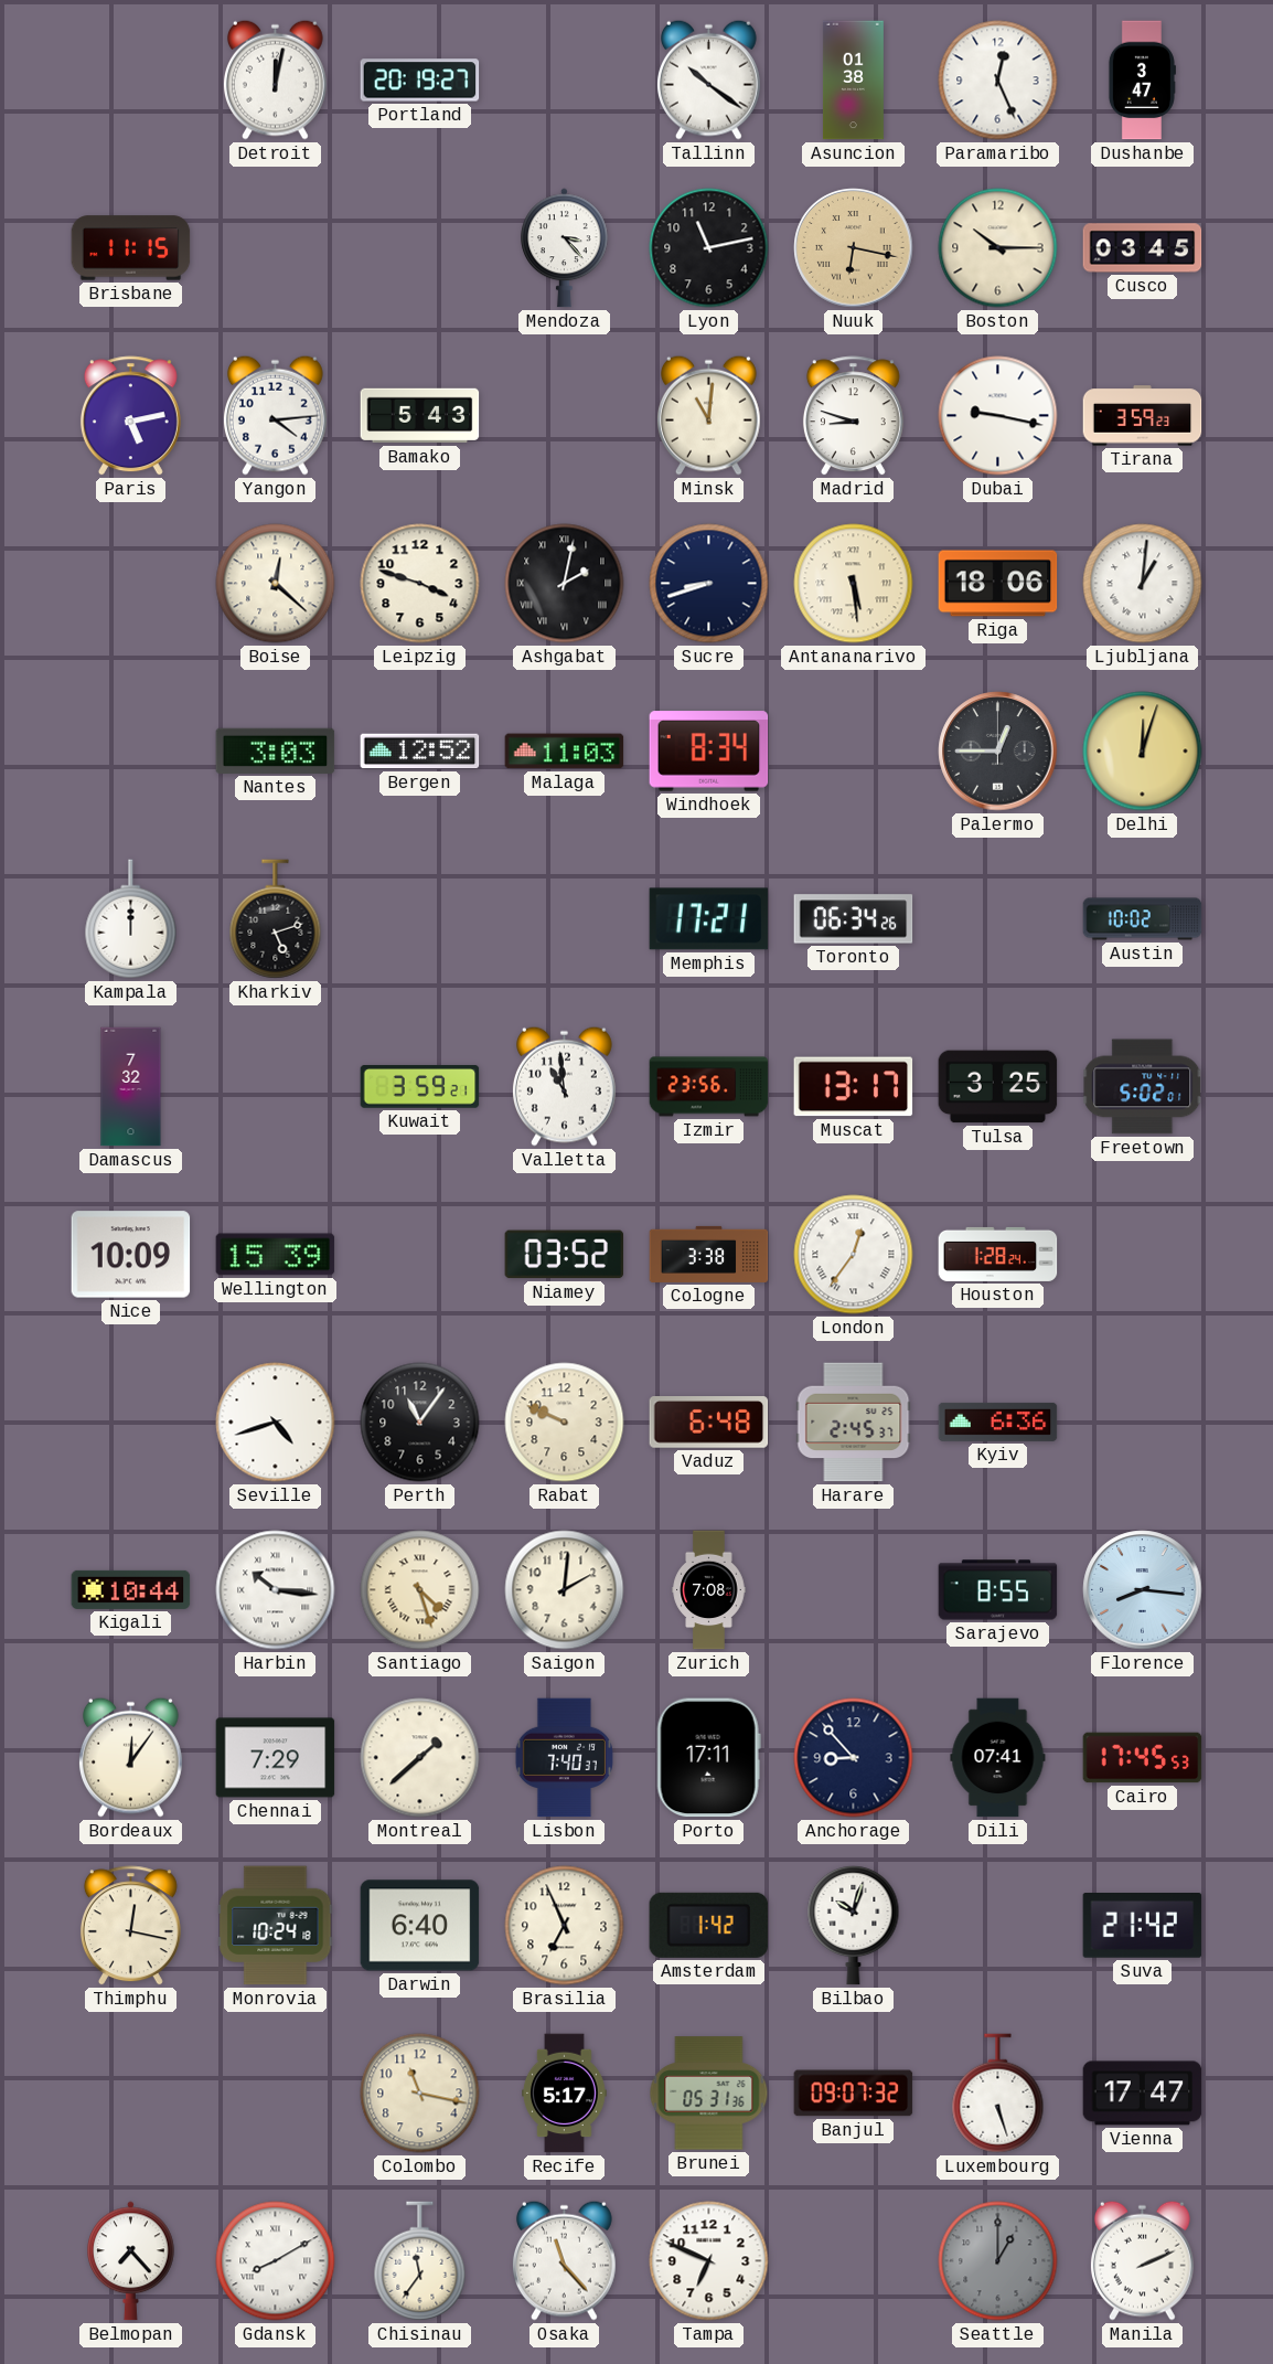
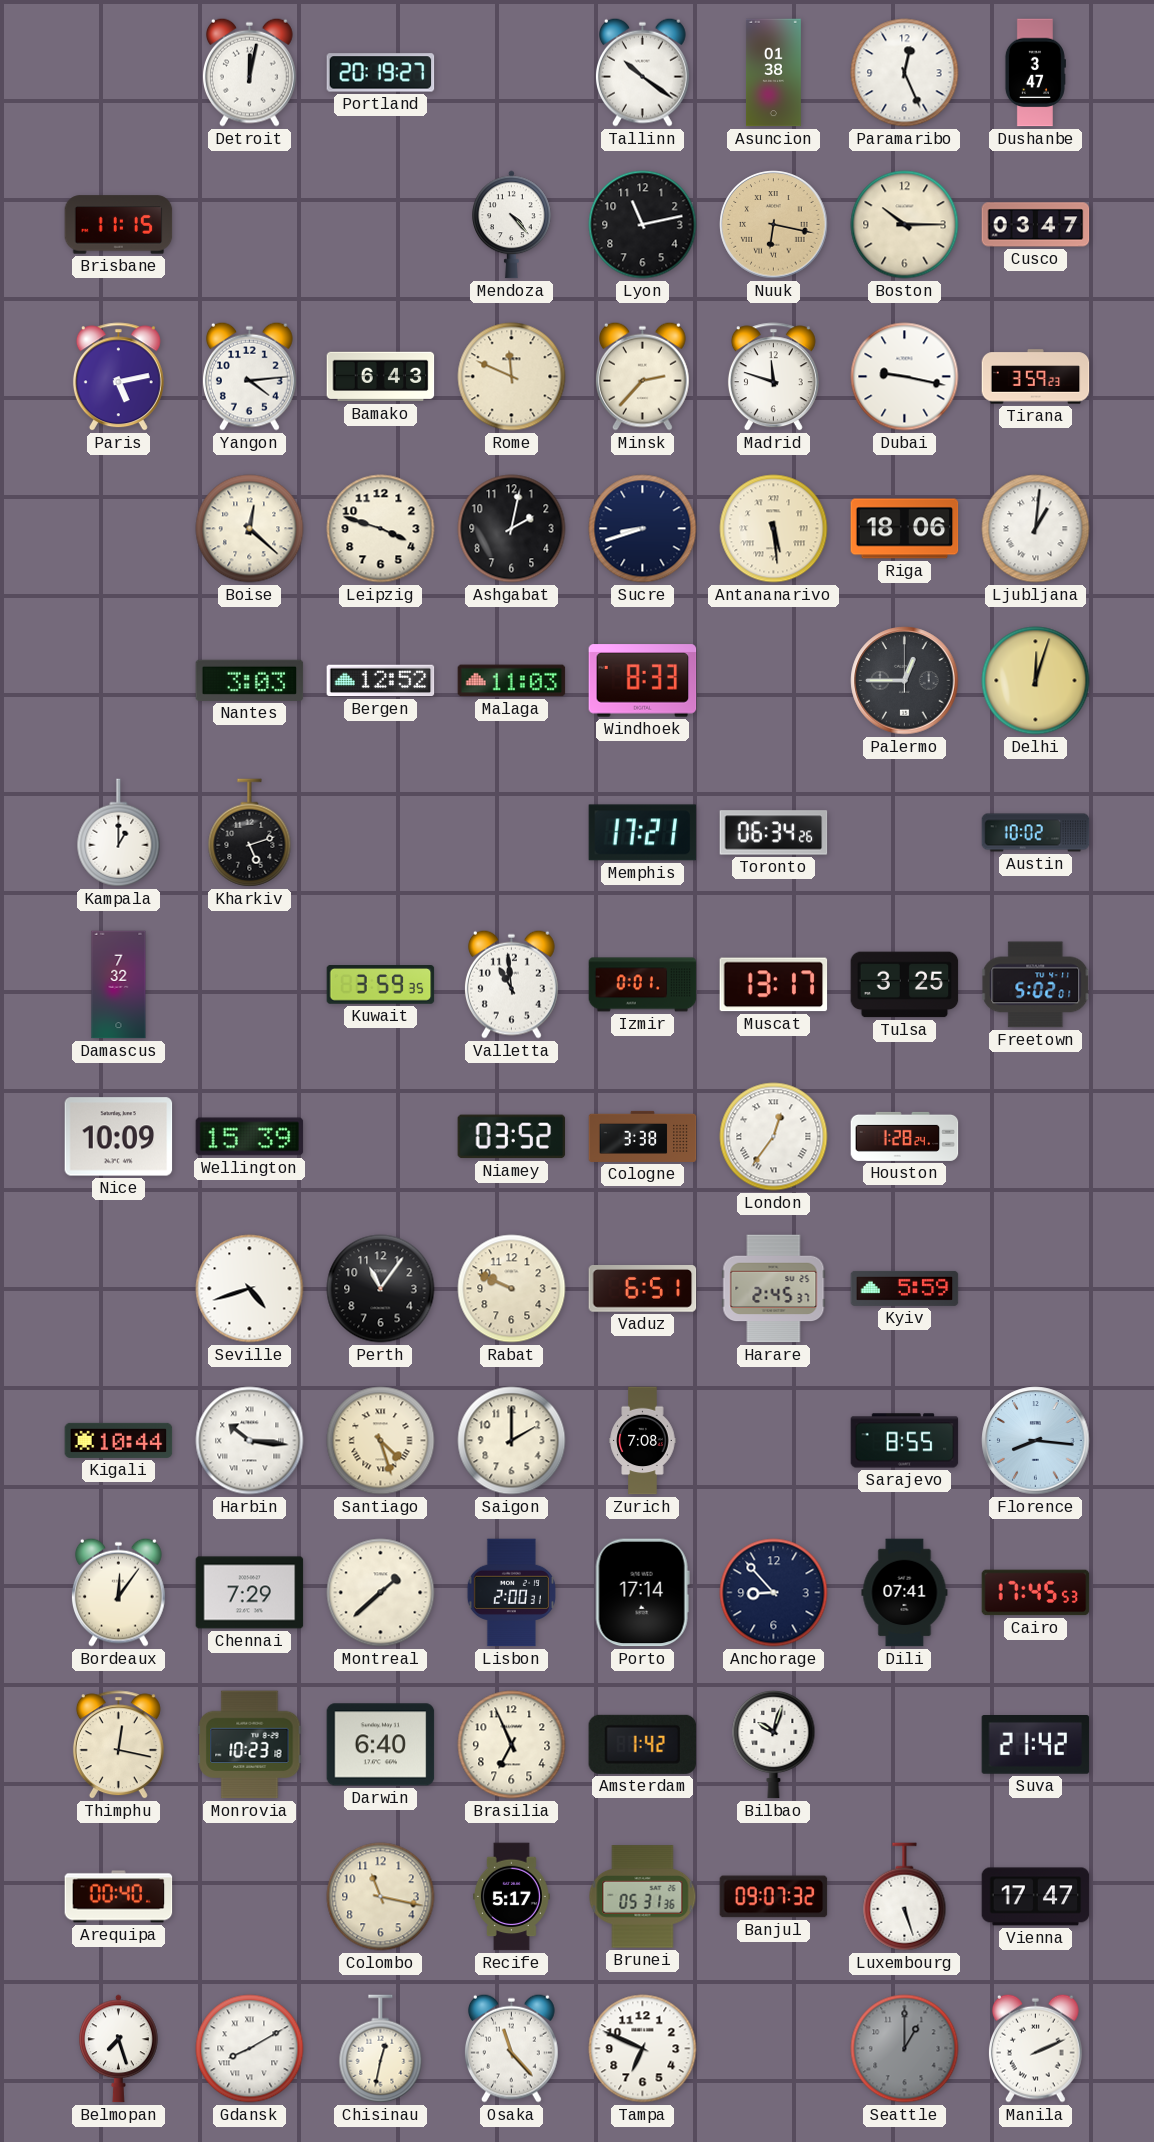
Mendoza: 3:23 -> 4:23 (512, 225)
Cusco: 03:45 -> 03:47 (1036, 225)
Bamako: 5:43 -> 6:43 (381, 377)
Rome: none -> 11:49 (512, 377)
Minsk: 11:01 -> 2:37 (642, 376)
Madrid: 8:48 -> 11:48 (773, 377)
Ashgabat numerals: Roman -> Arabic (512, 529)
Windhoek: 8:34 -> 8:33 (643, 681)
Kampala: 12:00 -> 1:00 (119, 833)
Kuwait: 3:59:21 -> 3:59:35 (381, 985)
Izmir: 23:56 -> 0:01 (643, 985)
Vaduz: 6:48 -> 6:51 (643, 1289)
Kyiv: 6:36 -> 5:59 (905, 1288)
Saigon: 2:01 -> 2:00 (512, 1441)
Lisbon: 7:40 -> 2:00 (511, 1593)
Porto: 17:11 -> 17:14 (642, 1593)
Monrovia: 10:24 -> 10:23 (250, 1745)
Arequipa: none -> 00:40 (119, 1897)
Belmopan: 7:23 -> 7:27 (119, 2049)
Chisinau: 11:36 -> 12:32 (381, 2049)
